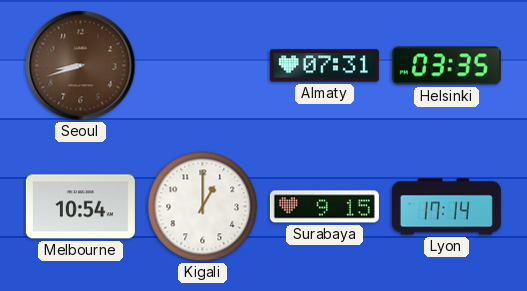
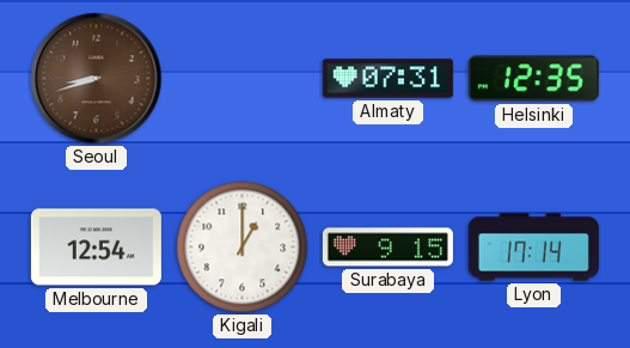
Helsinki: 03:35 -> 12:35 (533, 79)
Melbourne: 10:54 -> 12:54 (96, 248)
